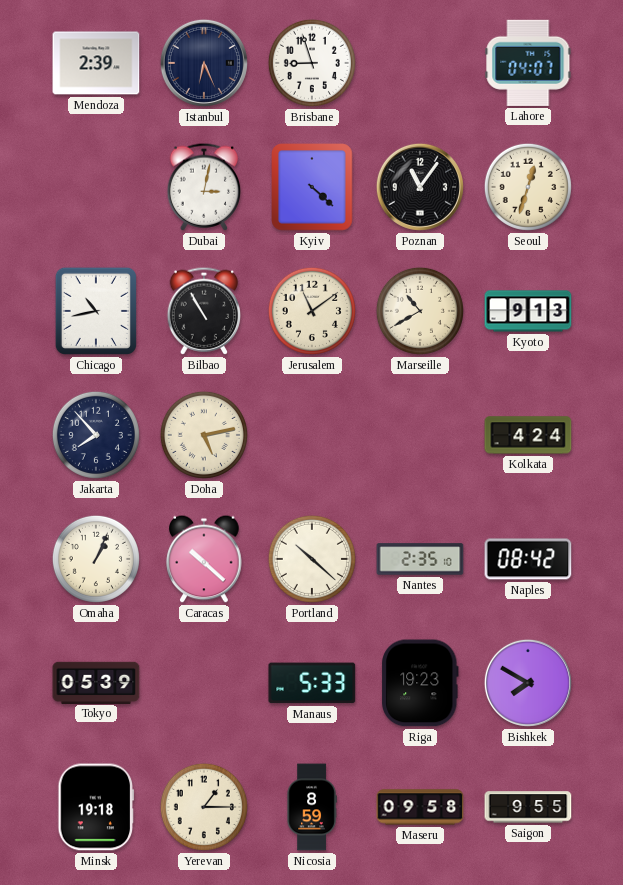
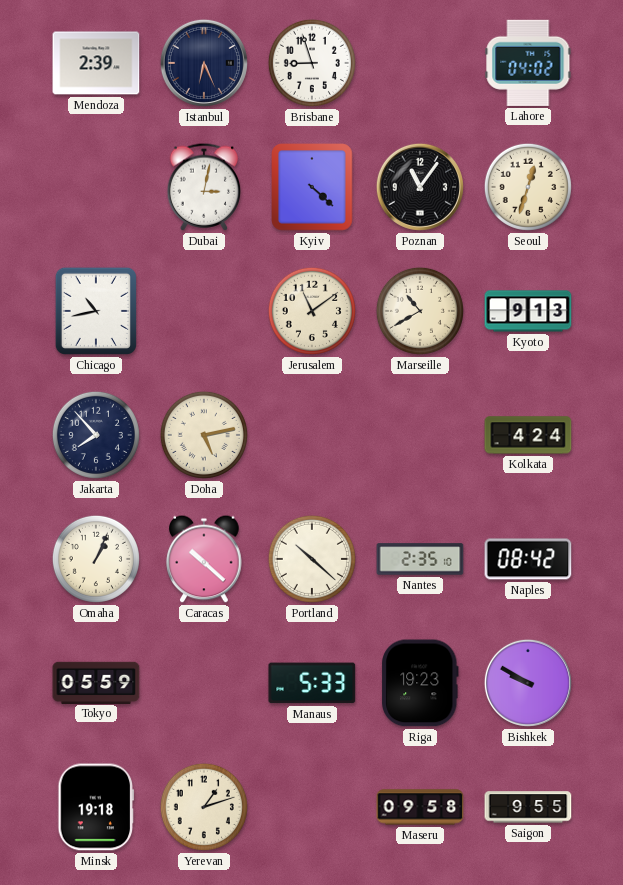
Lahore: 04:07 -> 04:02 (528, 63)
Bilbao: 10:55 -> none (204, 311)
Tokyo: 05:39 -> 05:59 (96, 682)
Bishkek: 7:50 -> 9:50 (528, 683)
Yerevan: 1:15 -> 1:12 (204, 807)
Nicosia: 8:59 -> none (312, 807)
